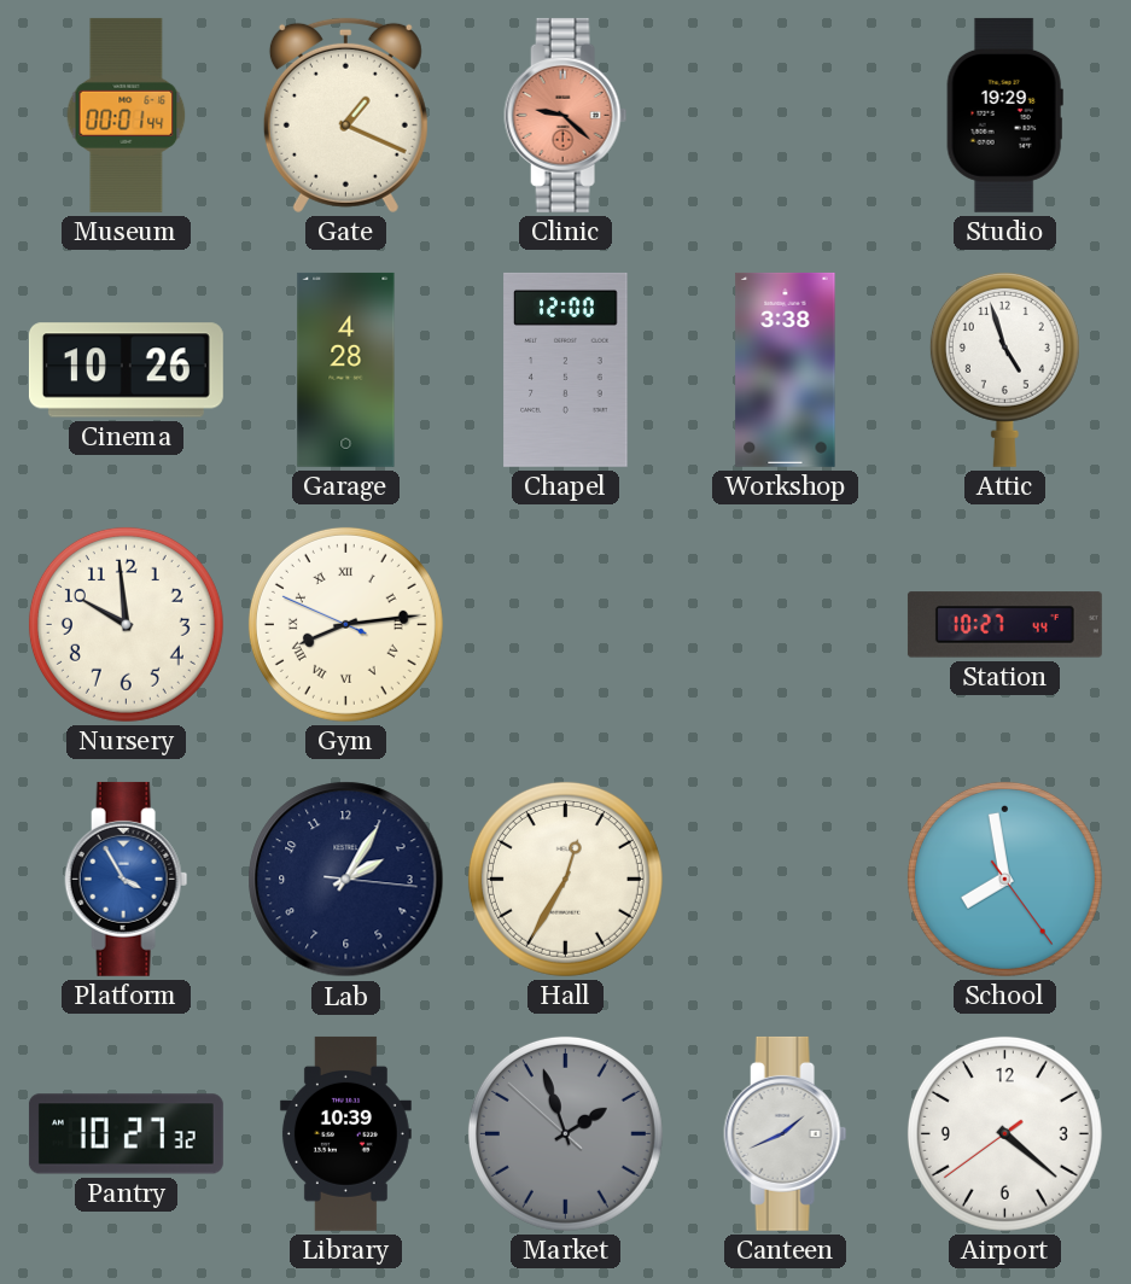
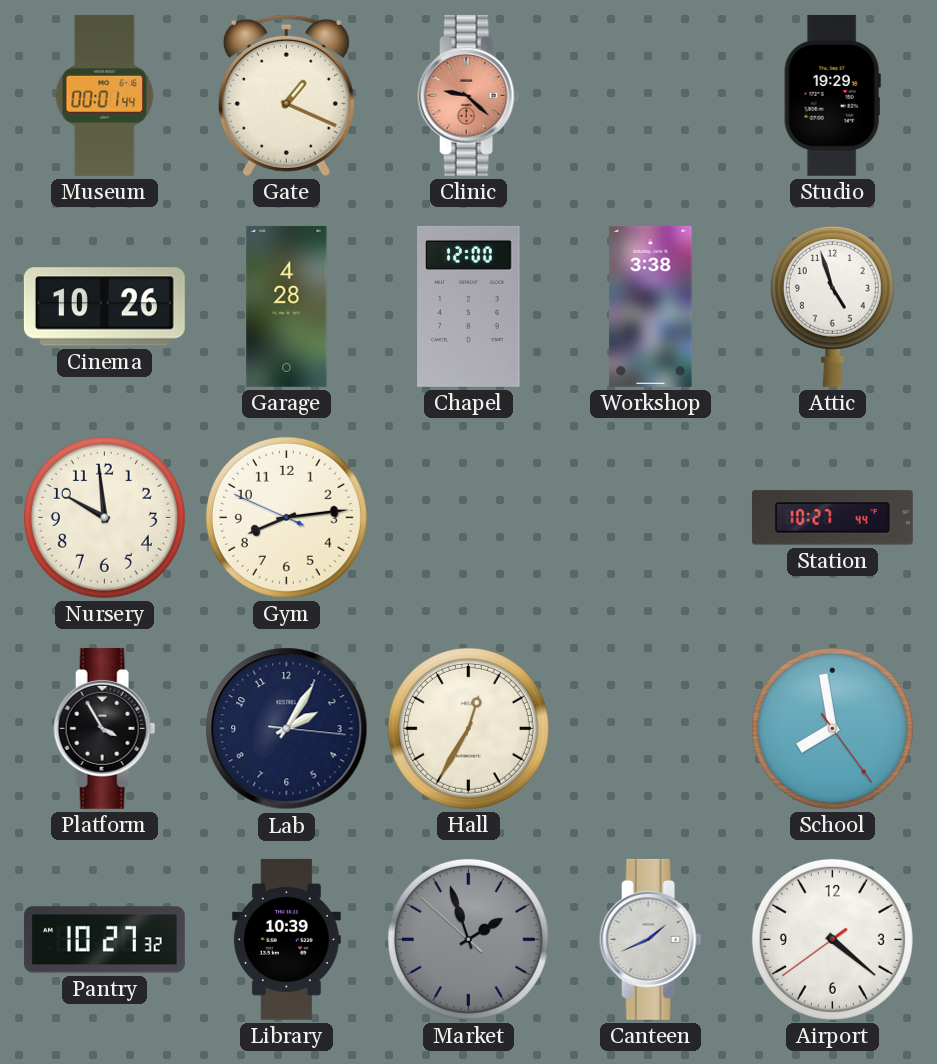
Gym numerals: Roman -> Arabic (286, 517)
Platform dial: blue -> black (105, 728)
